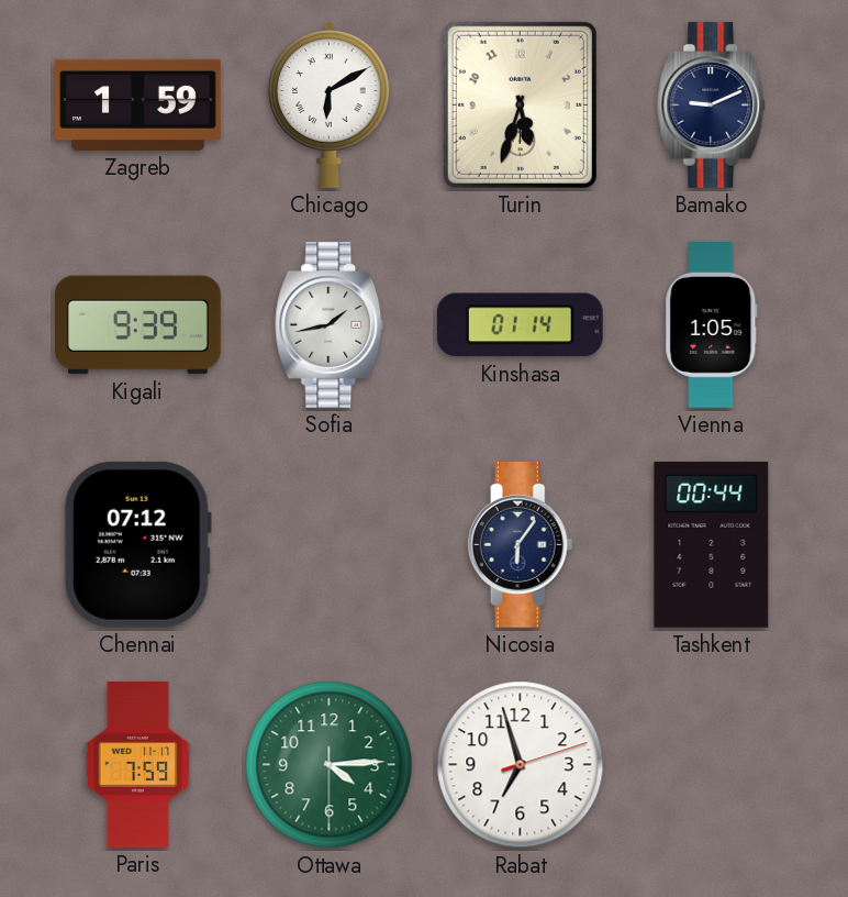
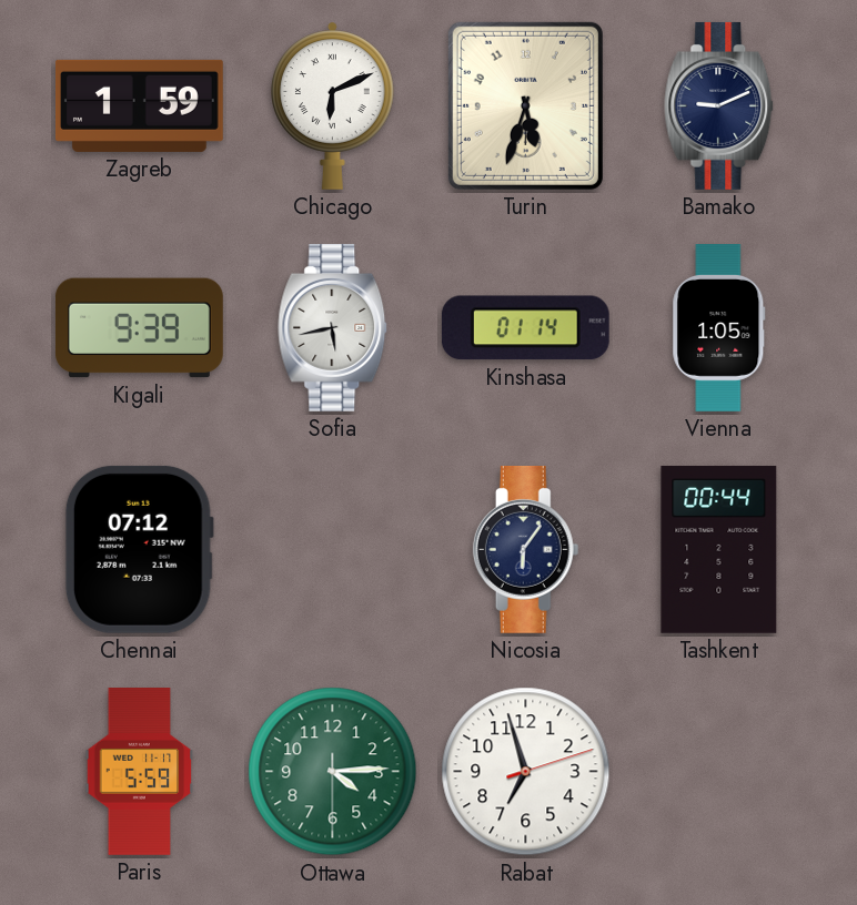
Chicago: 6:10 -> 6:11 (333, 105)
Sofia: 1:43 -> 5:43 (333, 327)
Paris: 7:59 -> 5:59 (140, 772)
